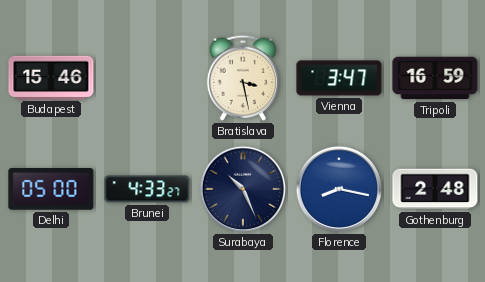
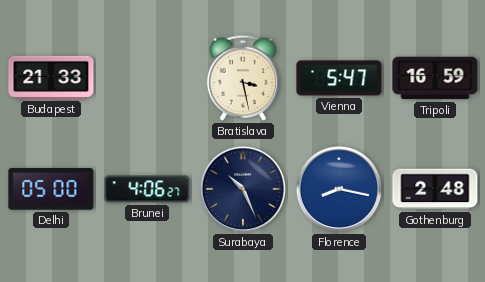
Budapest: 15:46 -> 21:33 (51, 77)
Vienna: 3:47 -> 5:47 (339, 78)
Brunei: 4:33 -> 4:06 (147, 189)
